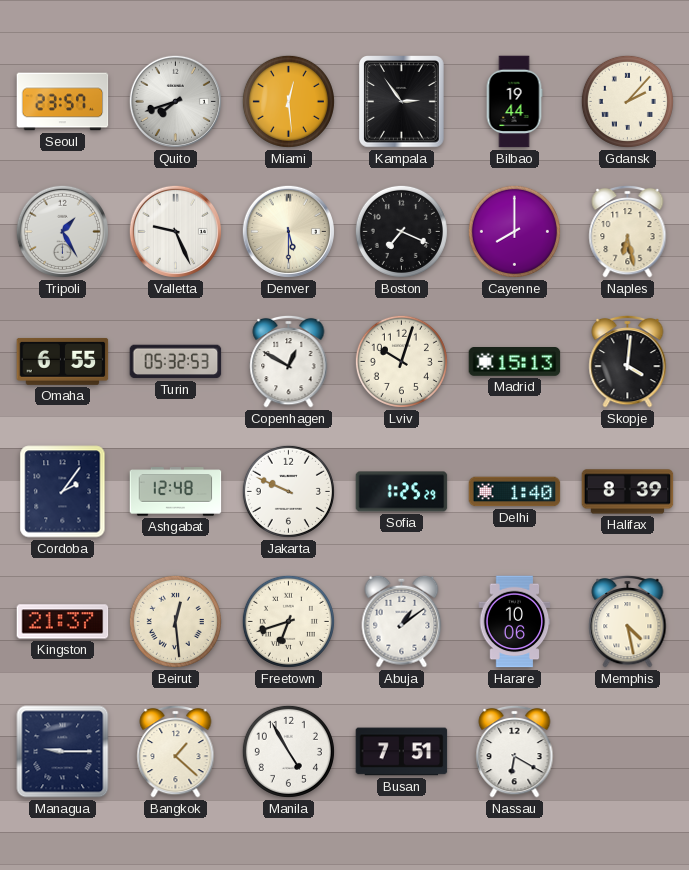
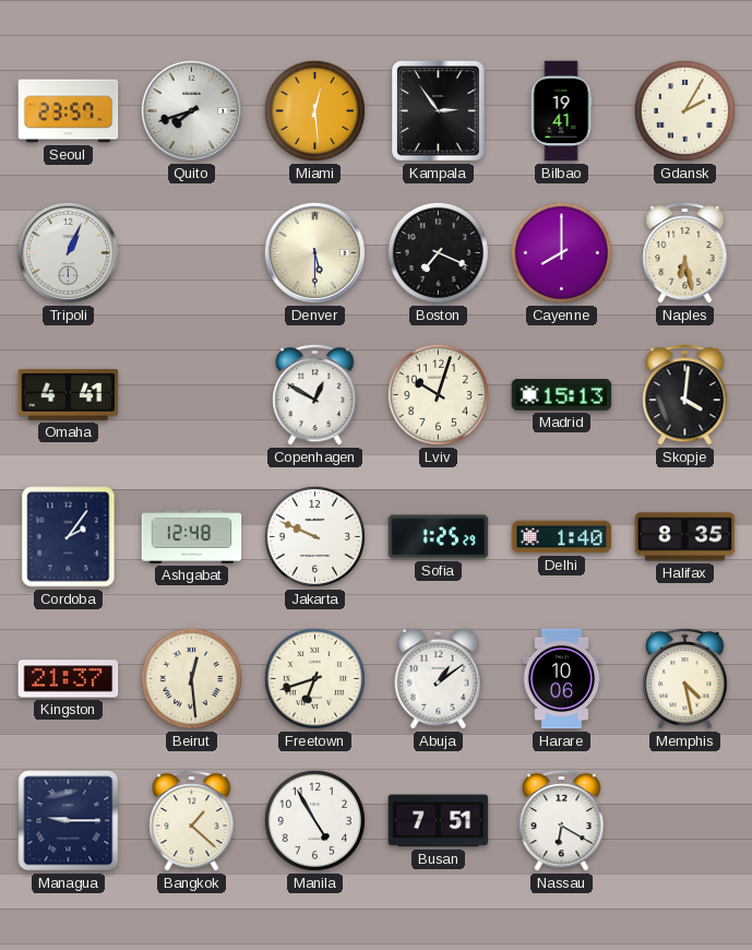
Bilbao: 19:44 -> 19:41 (561, 111)
Gdansk: 2:07 -> 2:05 (684, 110)
Tripoli: 1:25 -> 1:04 (68, 252)
Valletta: 9:26 -> none (175, 231)
Omaha: 6:55 -> 4:41 (69, 394)
Turin: 05:32 -> none (176, 362)
Halifax: 8:39 -> 8:35 (685, 537)
